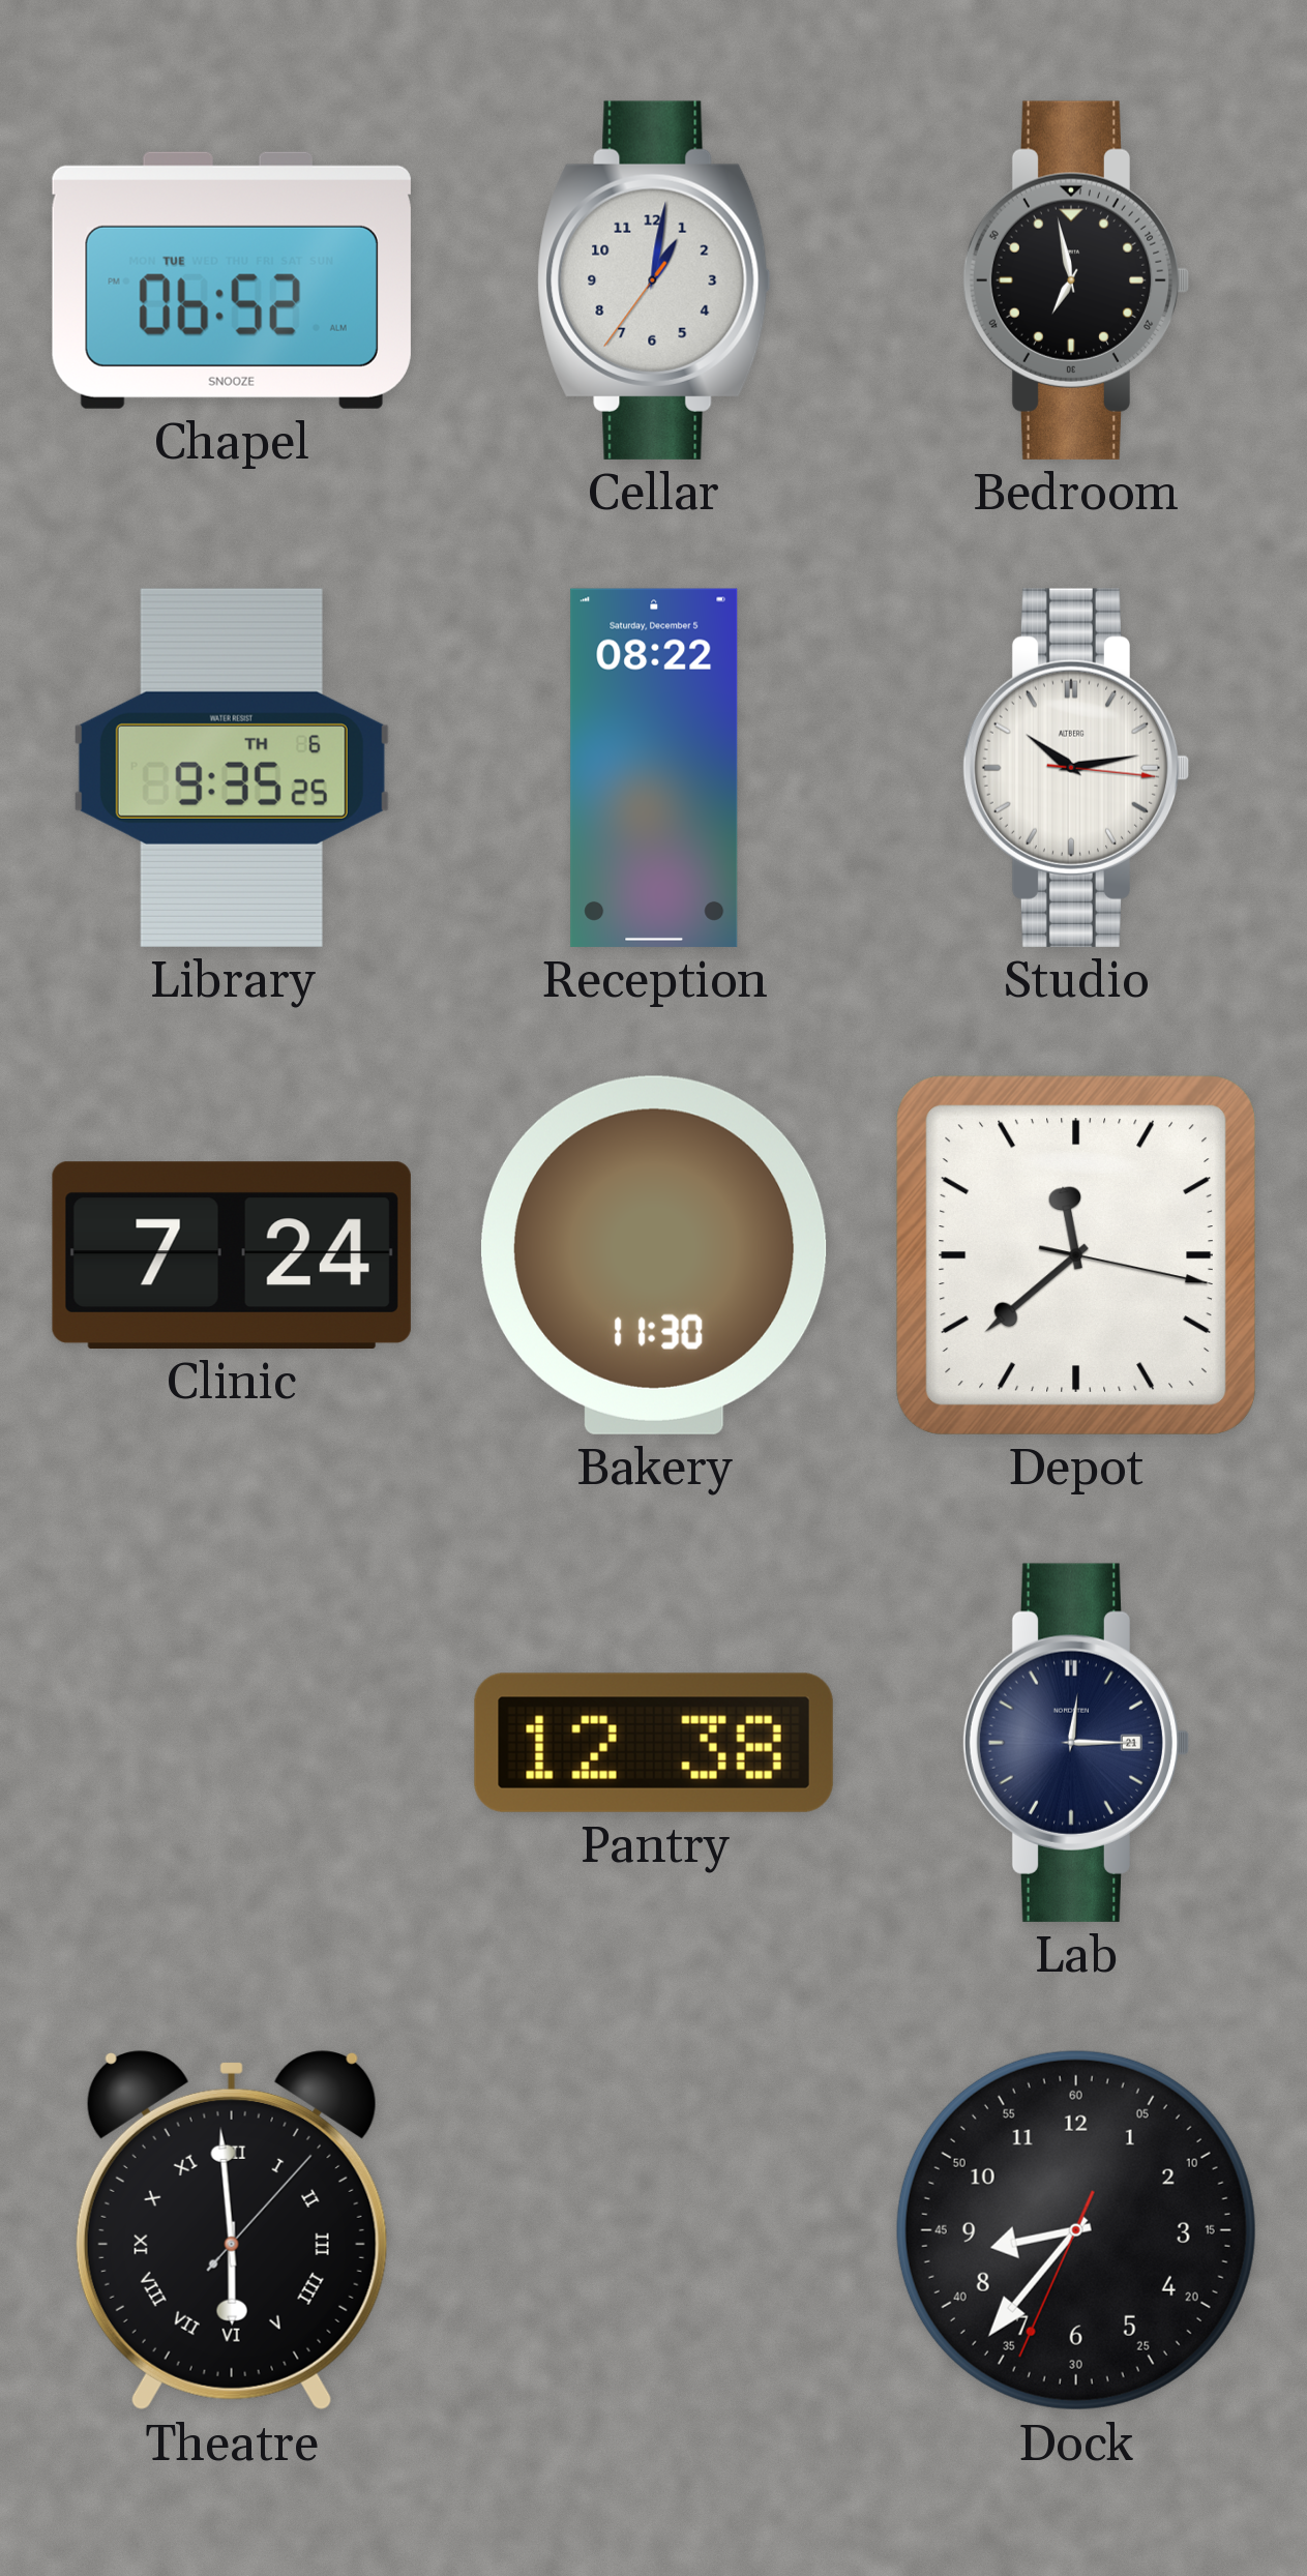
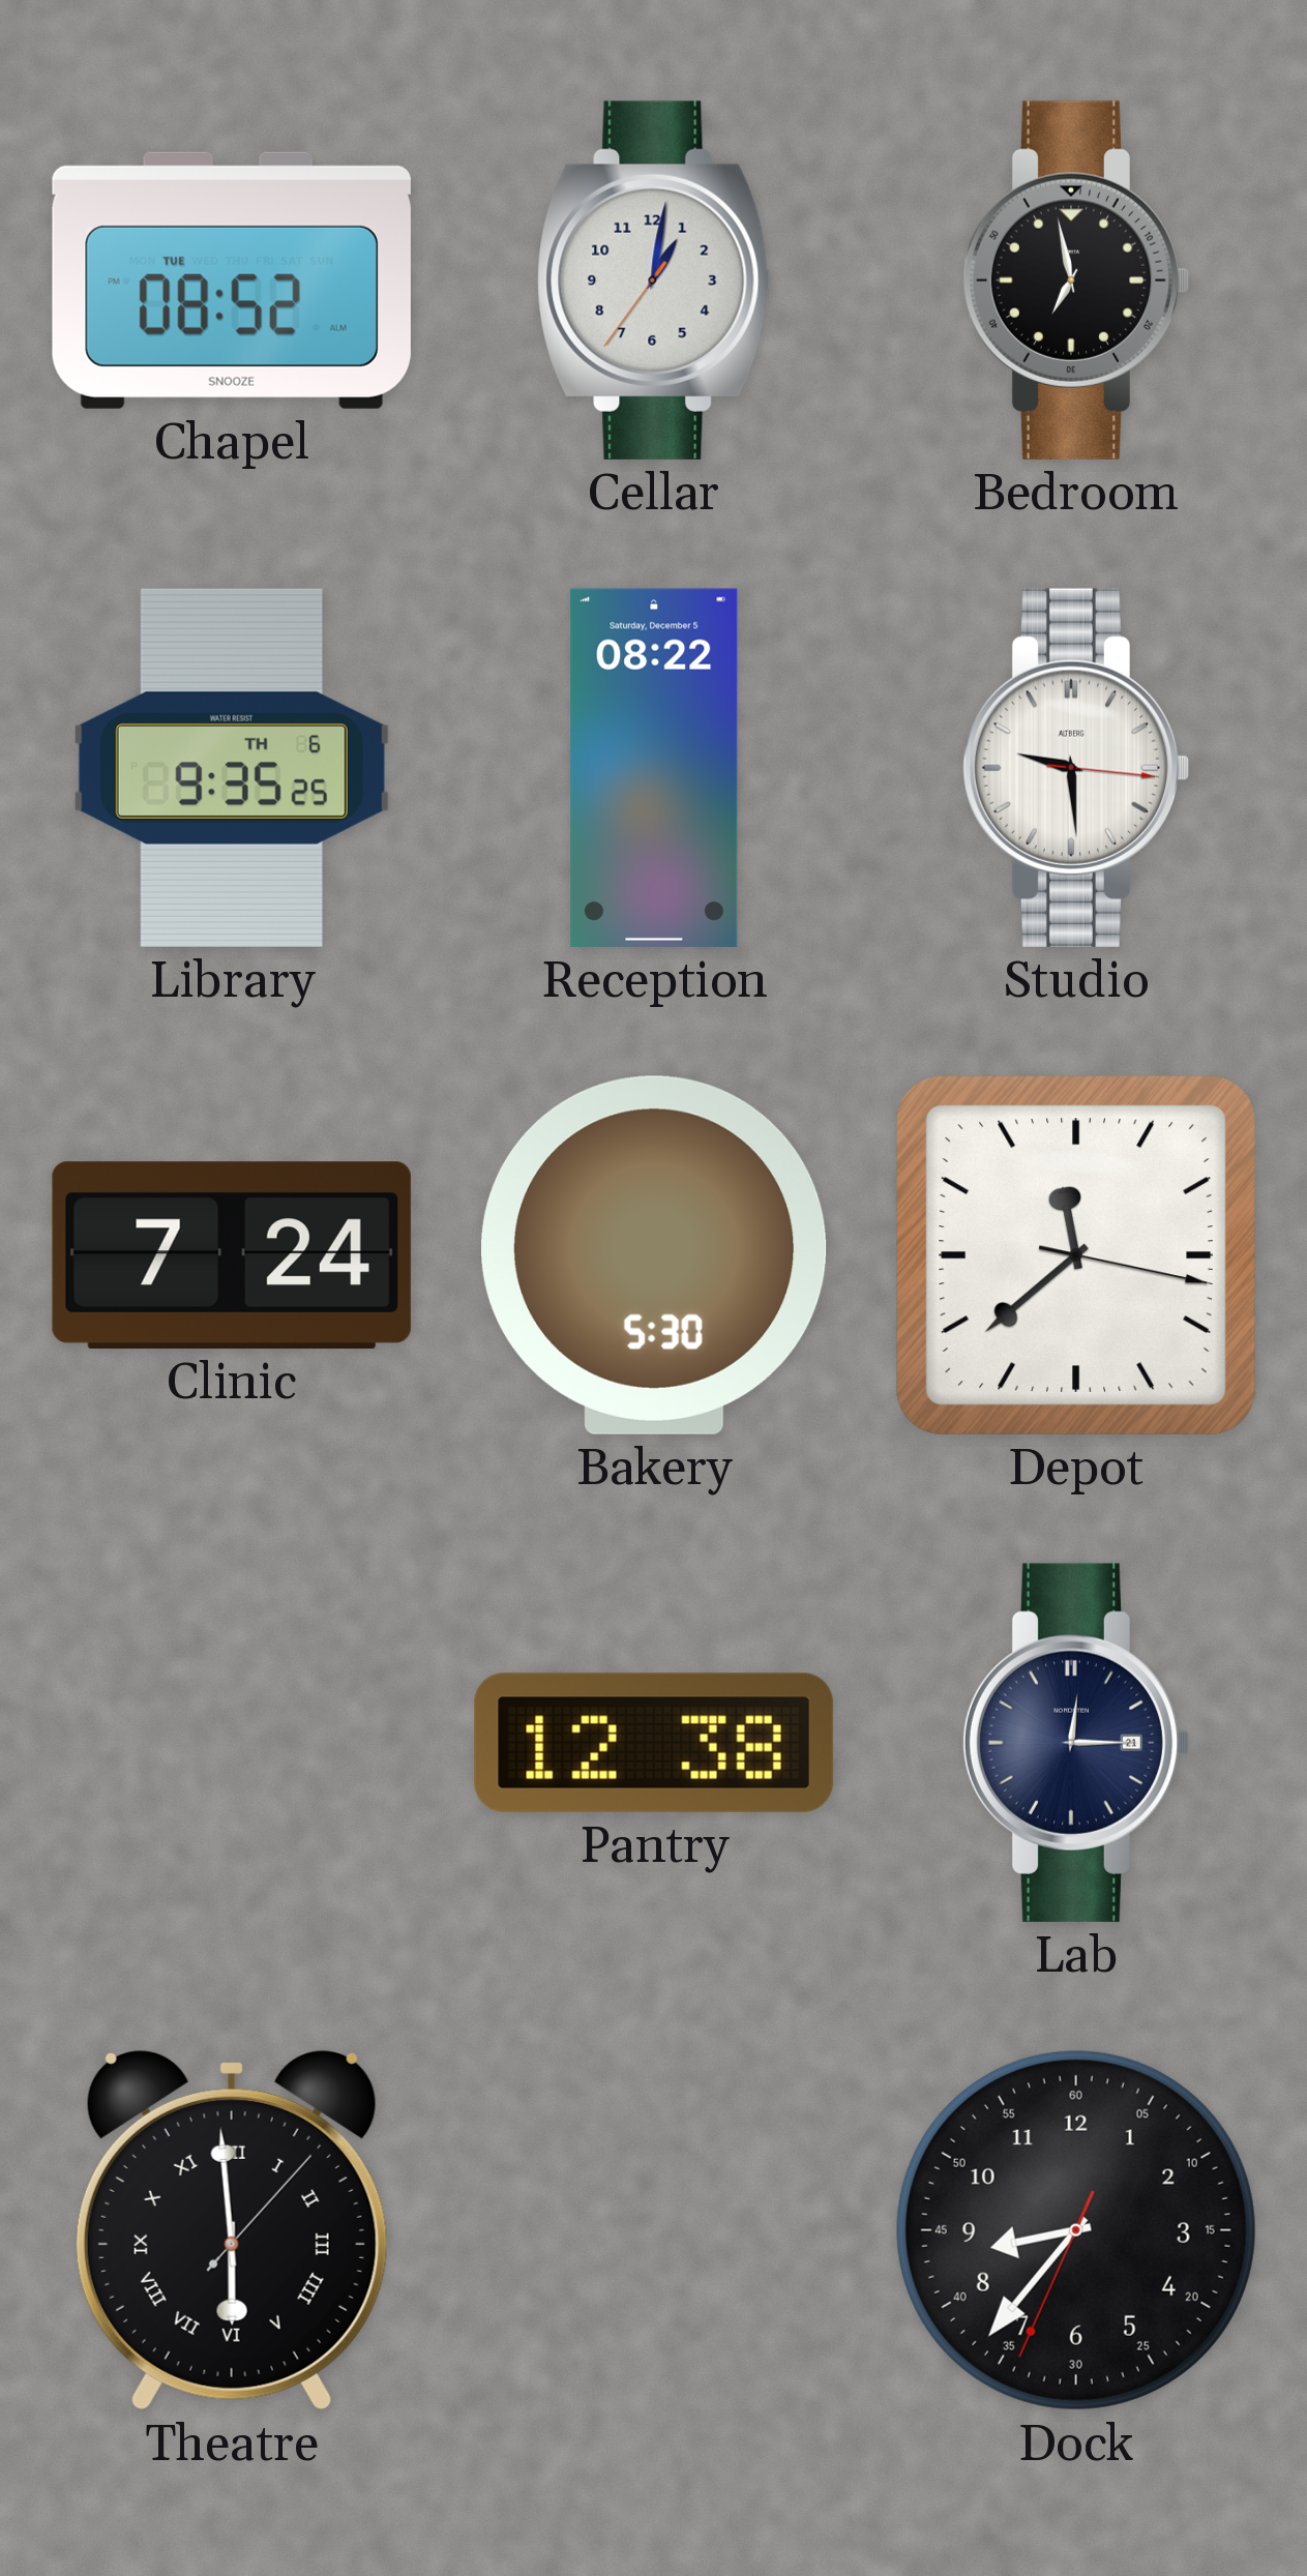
Chapel: 06:52 -> 08:52 (232, 280)
Studio: 10:13 -> 9:29 (1076, 768)
Bakery: 11:30 -> 5:30 (655, 1255)
